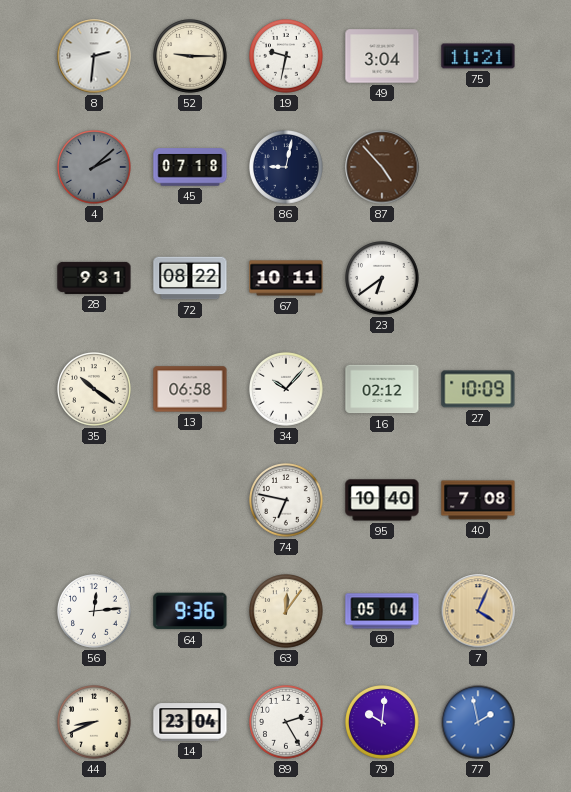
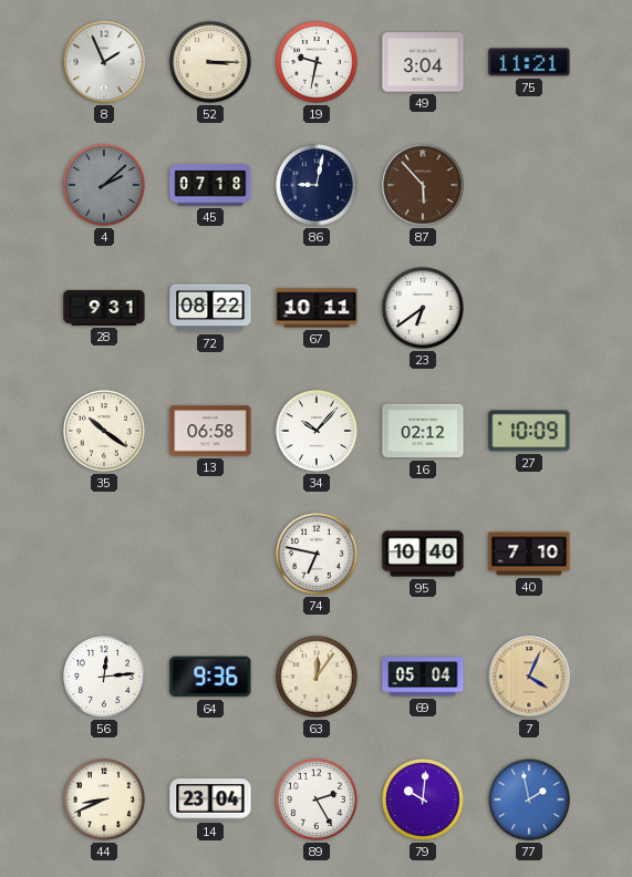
8: 2:31 -> 1:56 (104, 62)
52: 9:15 -> 3:15 (211, 63)
87: 4:53 -> 5:53 (423, 185)
40: 7:08 -> 7:10 (529, 554)
